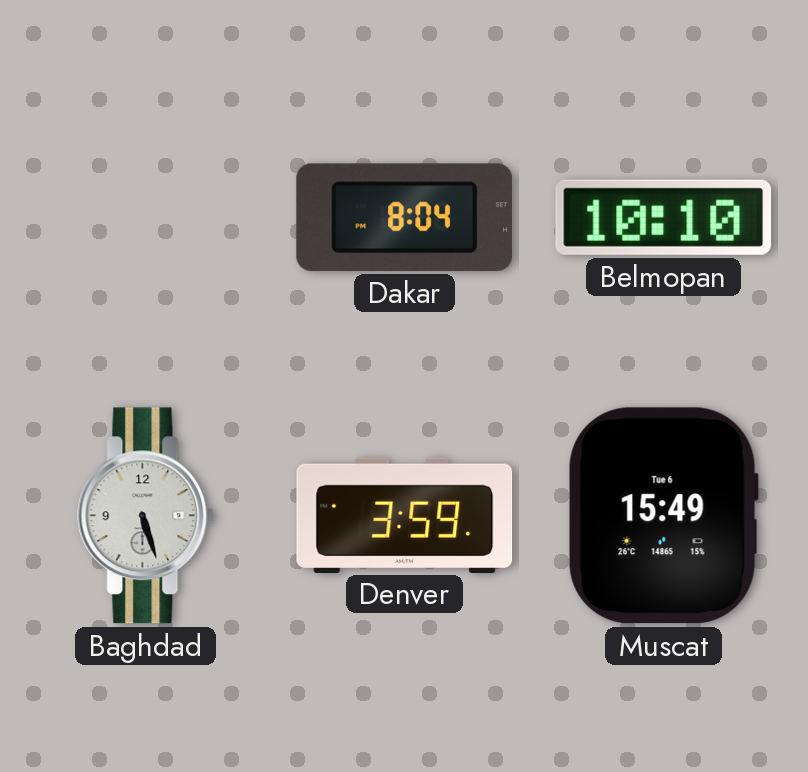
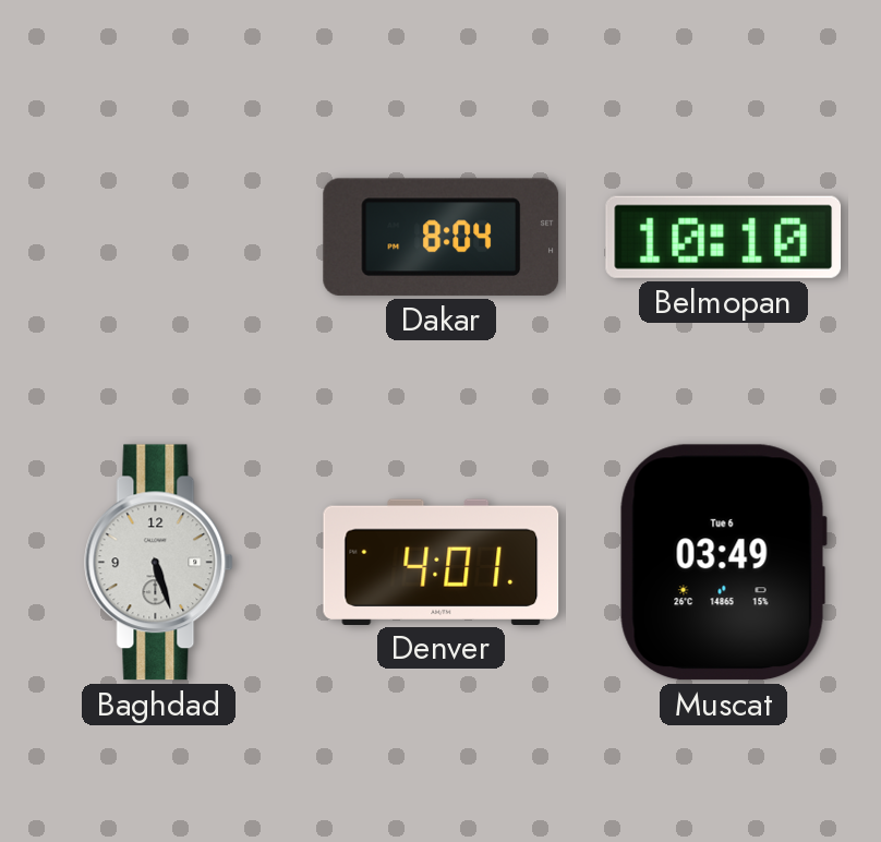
Denver: 3:59 -> 4:01 (442, 562)
Muscat: 15:49 -> 03:49 (723, 563)
